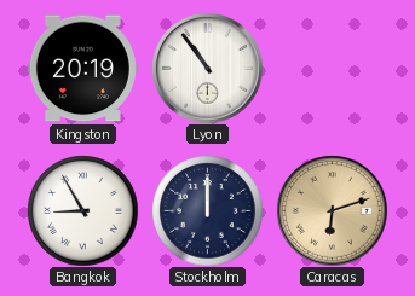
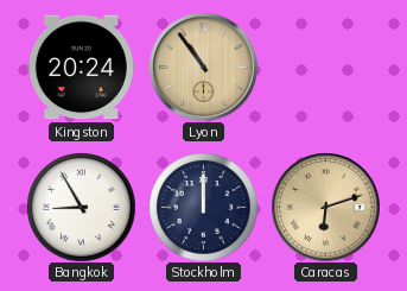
Kingston: 20:19 -> 20:24 (81, 68)
Lyon dial: white -> champagne (203, 67)
